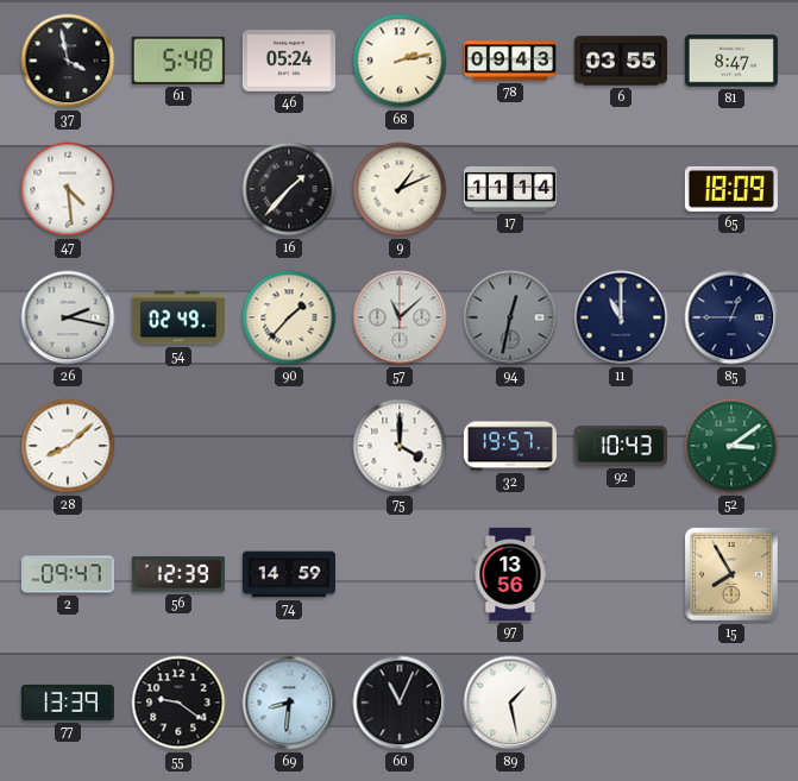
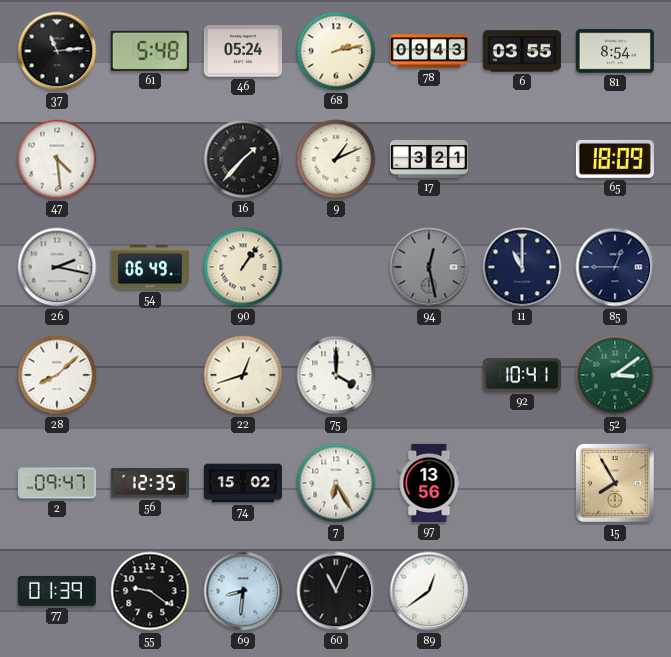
37: 3:58 -> 11:14 (57, 51)
81: 8:47 -> 8:54 (615, 51)
17: 11:14 -> 3:21 (429, 159)
54: 02:49 -> 06:49 (150, 267)
90: 1:37 -> 1:06 (243, 267)
57: 11:08 -> none (400, 317)
94: 12:32 -> 12:28 (429, 267)
22: none -> 12:42 (243, 375)
32: 19:57 -> none (510, 446)
92: 10:43 -> 10:41 (522, 375)
56: 12:39 -> 12:35 (150, 483)
74: 14:59 -> 15:02 (243, 483)
7: none -> 6:25 (336, 483)
77: 13:39 -> 01:39 (57, 591)
89: 1:28 -> 12:39 (429, 591)
